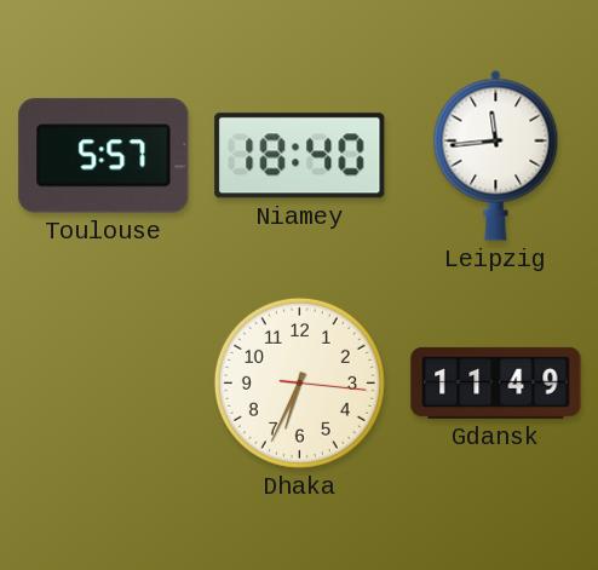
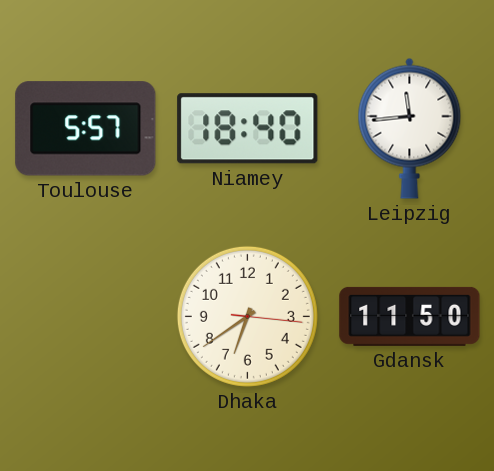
Dhaka: 6:34 -> 6:39 (247, 316)
Gdansk: 11:49 -> 11:50 (410, 316)
